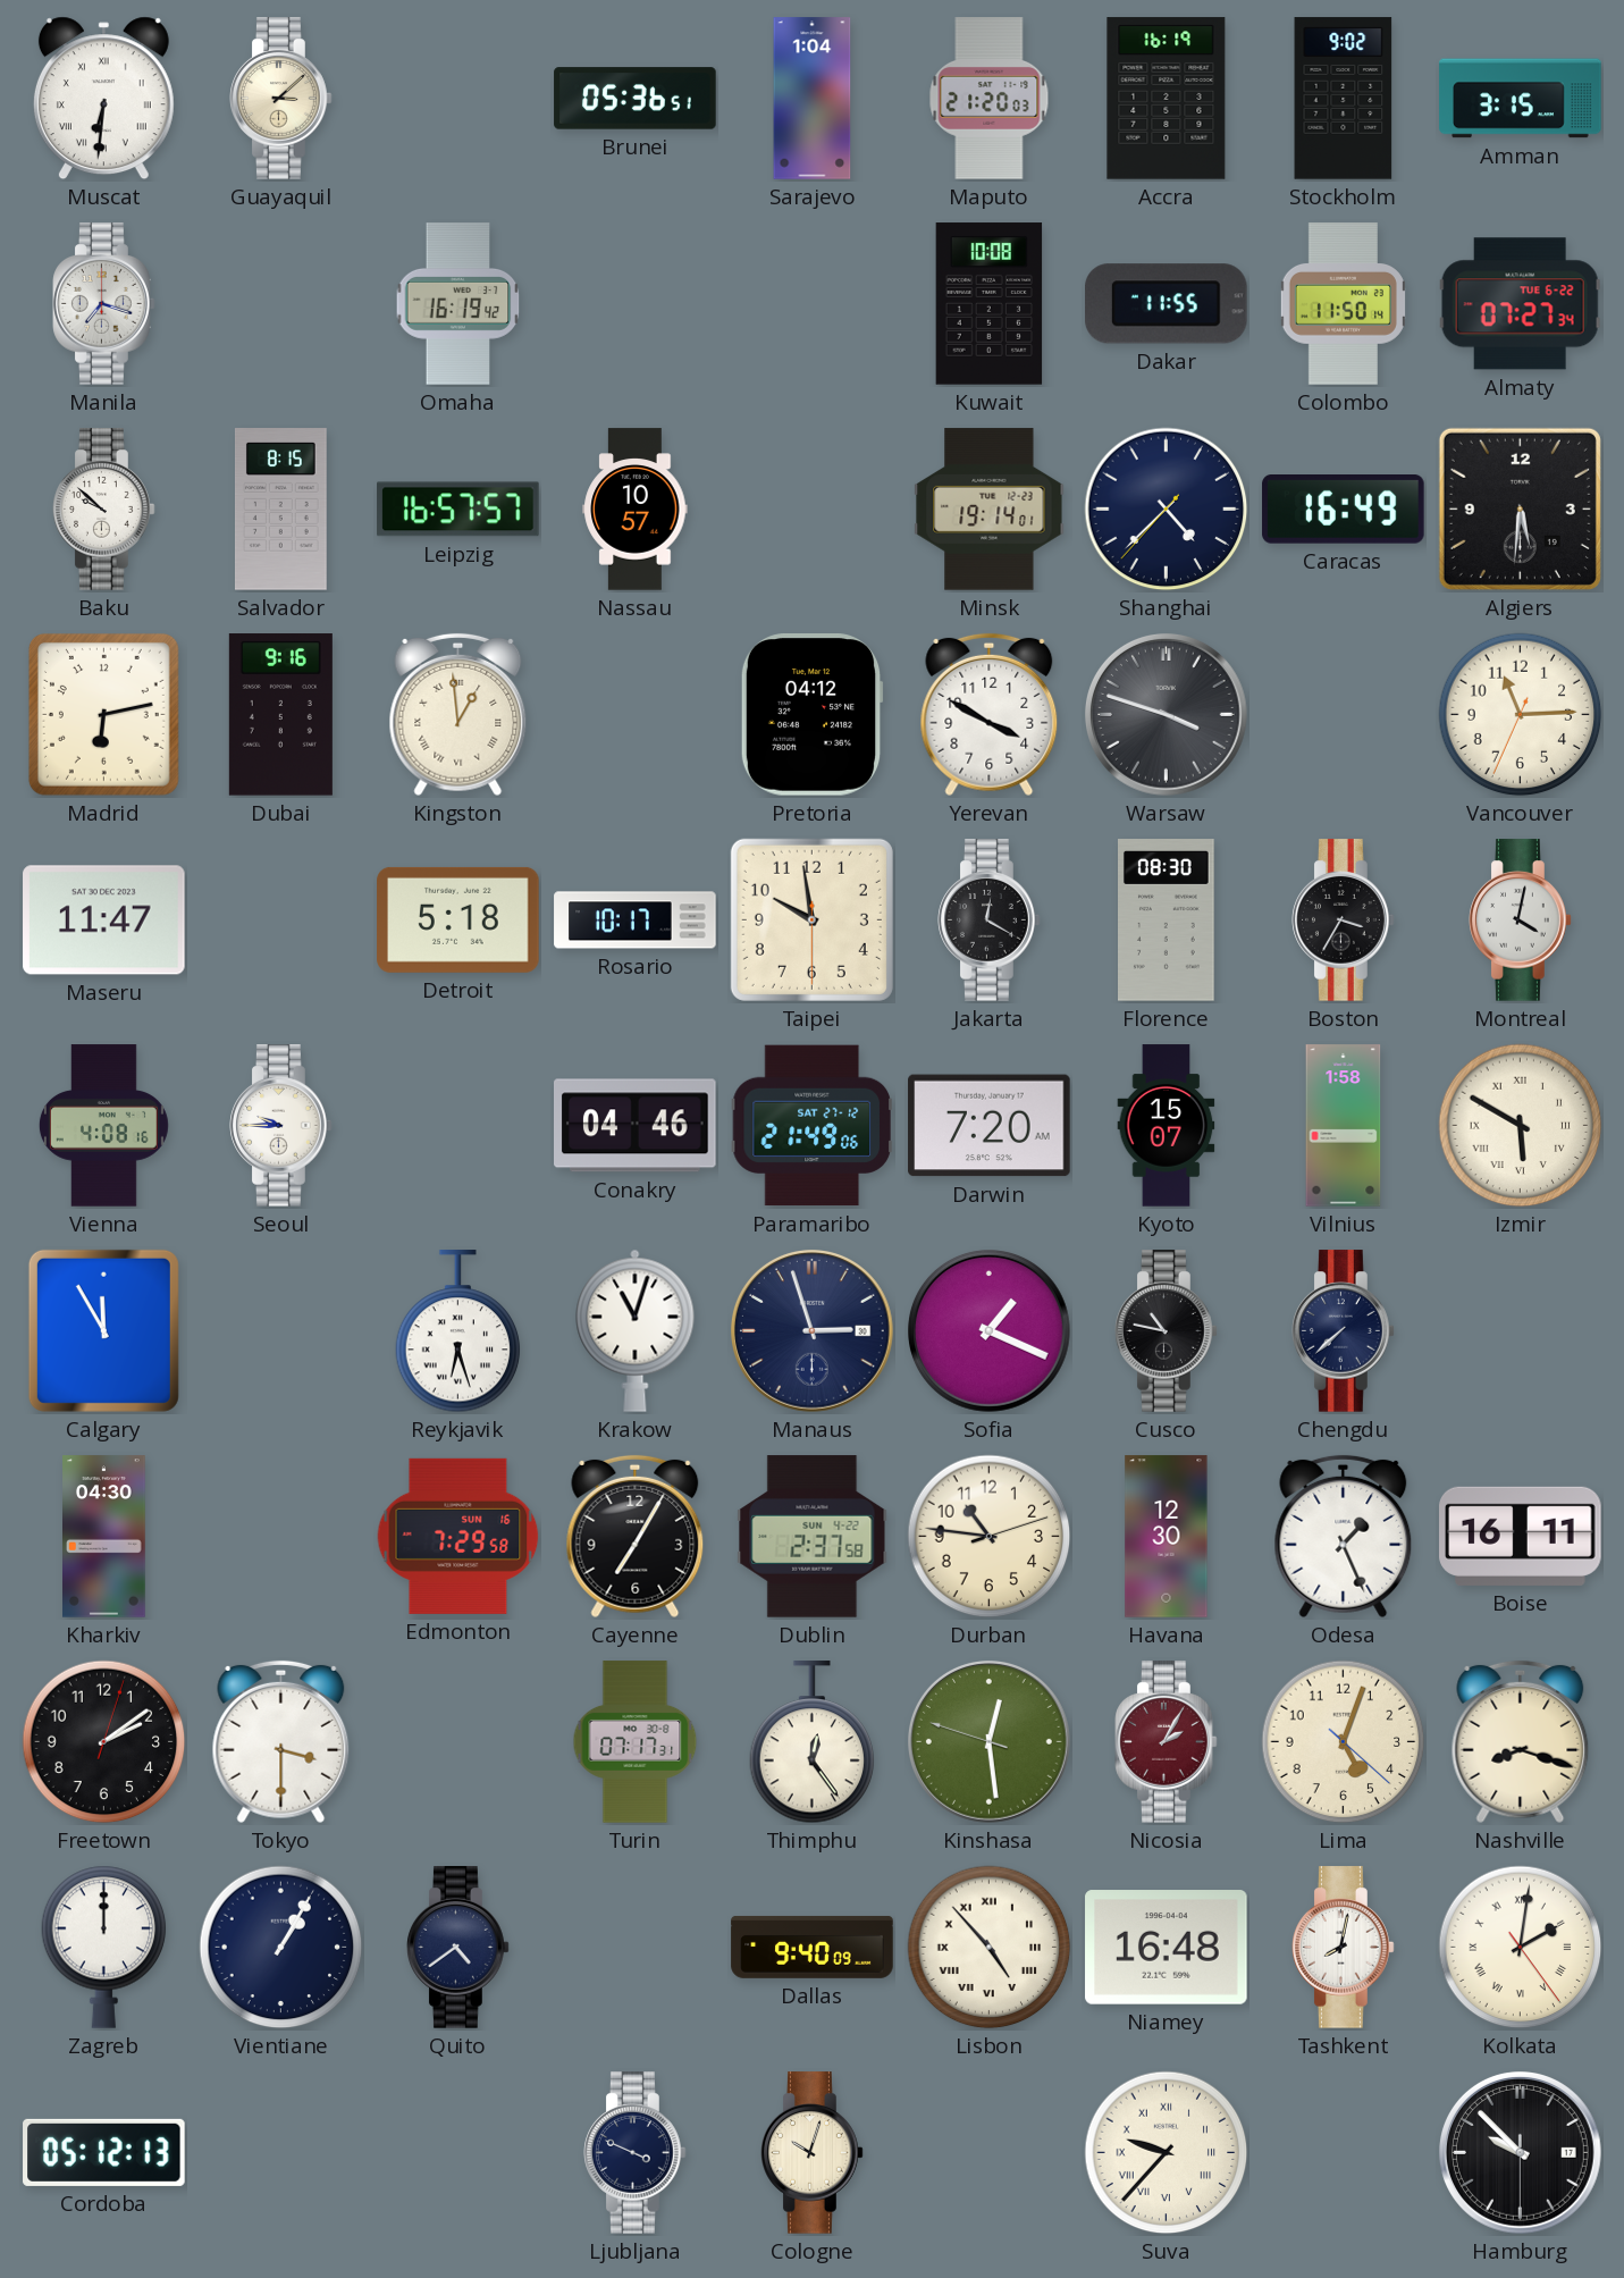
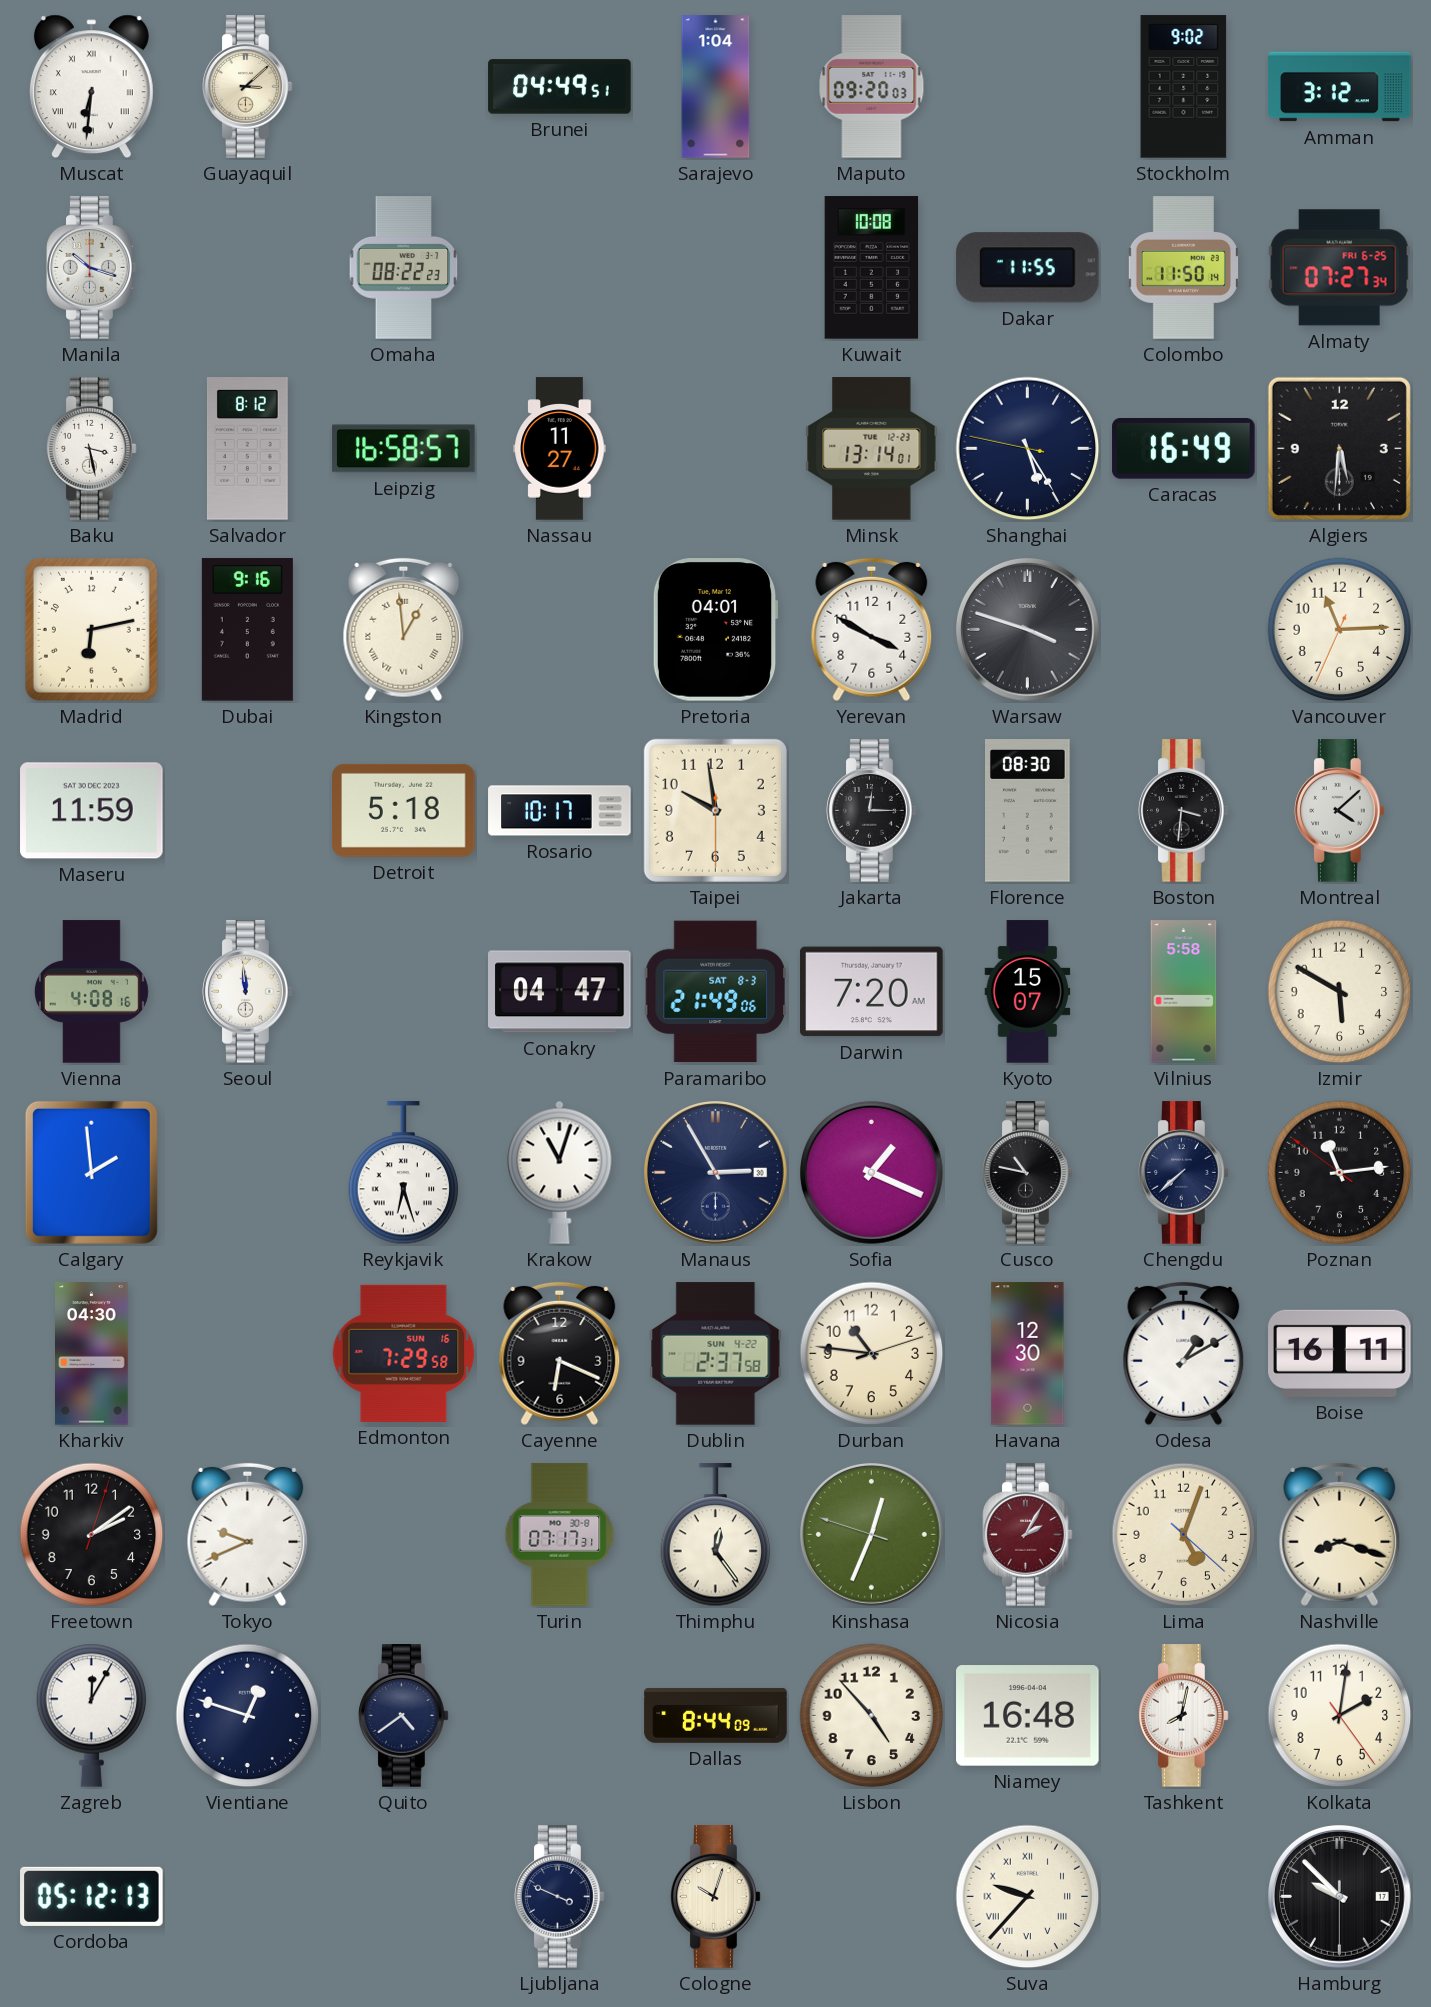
Brunei: 05:36 -> 04:49 (560, 87)
Maputo: 21:20 -> 09:20 (872, 87)
Accra: 16:19 -> none (1167, 99)
Amman: 3:15 -> 3:12 (1340, 87)
Manila: 7:18 -> 10:18 (92, 268)
Omaha: 16:19 -> 08:22 (404, 268)
Almaty date: TUE 6-22 -> FRI 6-25 (1339, 268)
Baku: 9:52 -> 3:28 (92, 449)
Salvador: 8:15 -> 8:12 (247, 449)
Leipzig: 16:57 -> 16:58 (404, 449)
Nassau: 10:57 -> 11:27 (560, 449)
Minsk: 19:14 -> 13:14 (872, 449)
Shanghai: 4:37 -> 5:24 (1028, 449)
Pretoria: 04:12 -> 04:01 (715, 630)
Maseru: 11:47 -> 11:59 (92, 811)
Jakarta: 12:20 -> 12:15 (872, 811)
Boston: 3:35 -> 3:31 (1184, 811)
Montreal: 4:02 -> 4:08 (1340, 811)
Seoul: 9:45 -> 11:59 (248, 992)
Conakry: 04:46 -> 04:47 (560, 992)
Paramaribo date: SAT 27-12 -> SAT 8-3 (715, 992)
Vilnius: 1:58 -> 5:58 (1184, 992)
Izmir numerals: Roman -> Arabic (1340, 992)
Calgary: 11:55 -> 1:59 (91, 1172)
Manaus: 2:57 -> 2:55 (716, 1173)
Poznan: none -> 11:13 (1340, 1173)
Cayenne: 7:05 -> 6:19 (560, 1354)
Odesa: 1:26 -> 1:10 (1184, 1354)
Tokyo: 3:30 -> 9:41 (248, 1535)
Kinshasa: 12:28 -> 12:33 (872, 1535)
Zagreb: 12:00 -> 12:05 (92, 1715)
Vientiane: 1:05 -> 12:48 (248, 1716)
Dallas: 9:40 -> 8:44 (716, 1715)
Lisbon numerals: Roman -> Arabic (872, 1716)
Kolkata numerals: Roman -> Arabic (1340, 1716)
